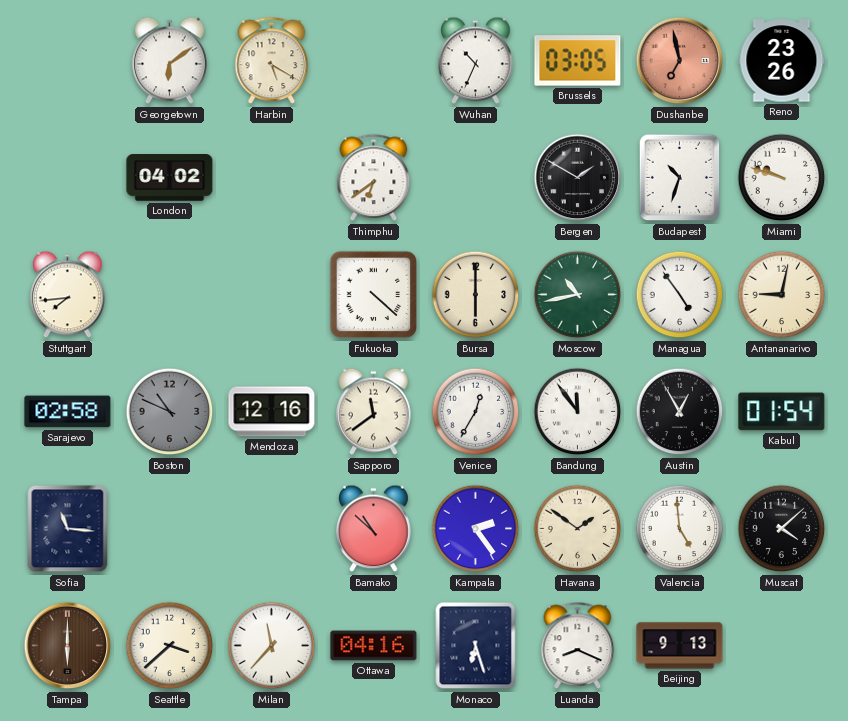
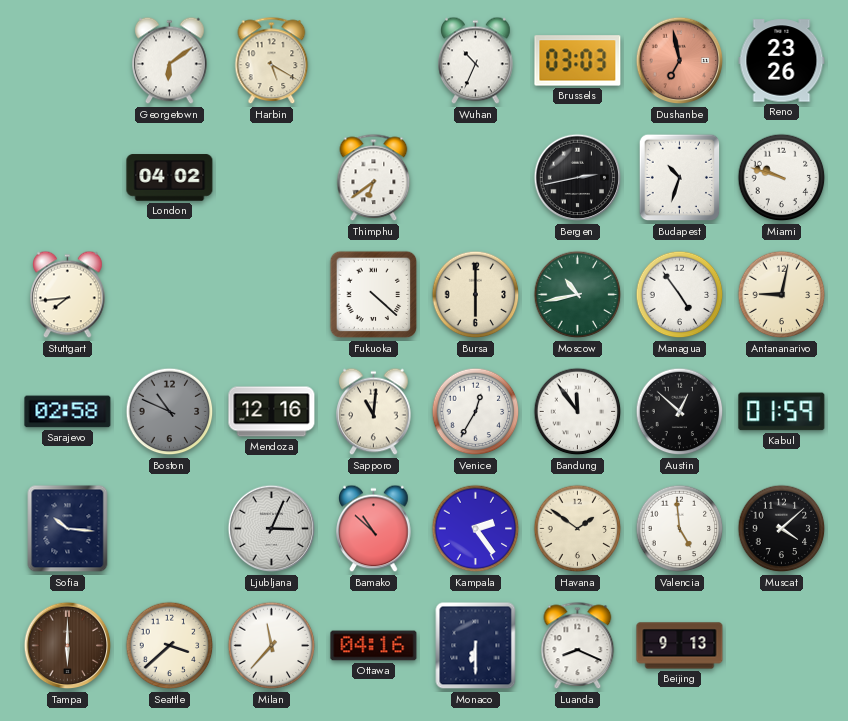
Brussels: 03:05 -> 03:03 (578, 61)
Bergen: 1:50 -> 2:43 (578, 178)
Sapporo: 11:39 -> 11:01 (374, 412)
Austin: 12:55 -> 12:52 (680, 412)
Kabul: 01:54 -> 01:59 (782, 412)
Sofia: 11:16 -> 10:16 (68, 529)
Ljubljana: none -> 3:04 (272, 529)
Monaco: 6:27 -> 6:30 (476, 646)
